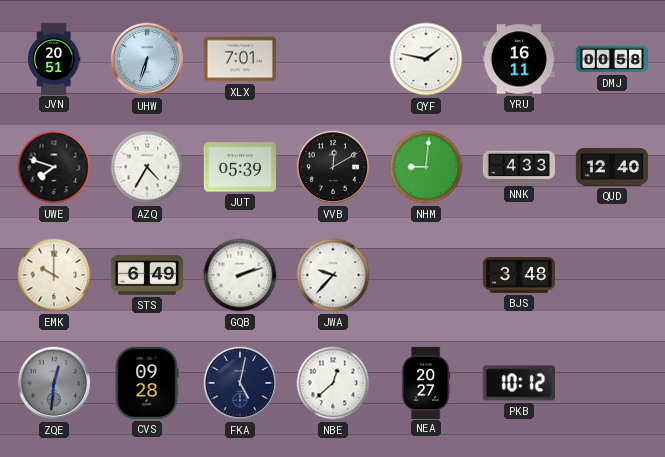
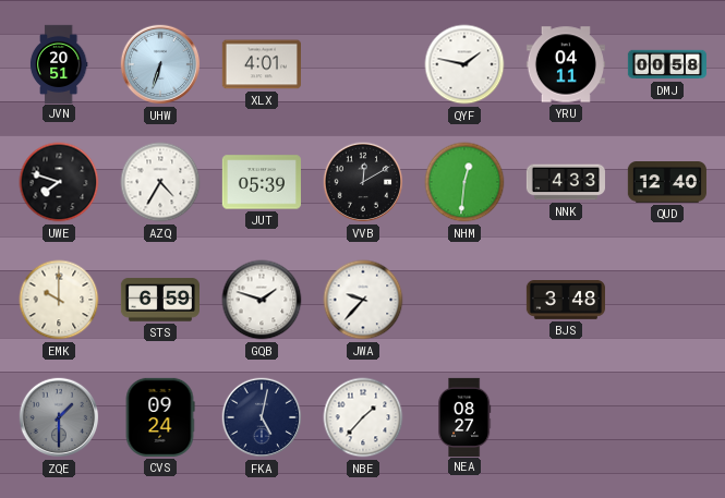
XLX: 7:01 -> 4:01 (262, 64)
YRU: 16:11 -> 04:11 (566, 64)
NHM: 9:01 -> 12:31 (464, 182)
STS: 6:49 -> 6:59 (159, 300)
GQB: 2:12 -> 1:48 (262, 300)
ZQE: 12:31 -> 1:30 (59, 417)
CVS: 09:28 -> 09:24 (160, 417)
NBE: 12:38 -> 1:37 (363, 417)
NEA: 20:27 -> 08:27 (464, 416)
PKB: 10:12 -> none (519, 383)
